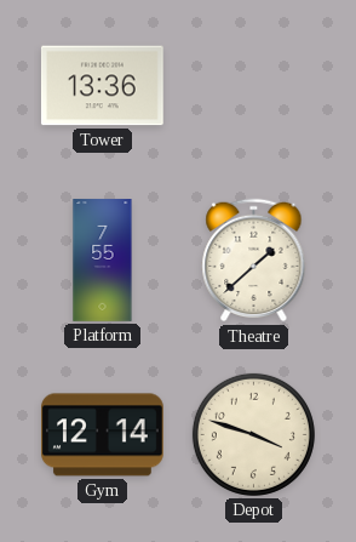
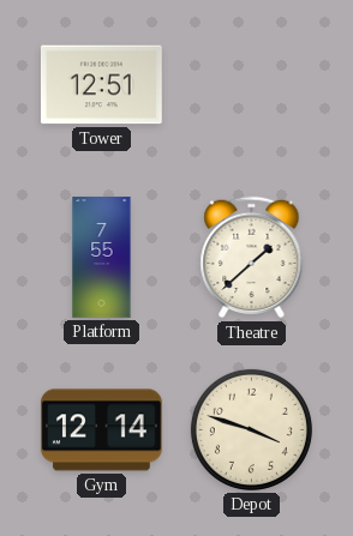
Tower: 13:36 -> 12:51 (101, 85)
